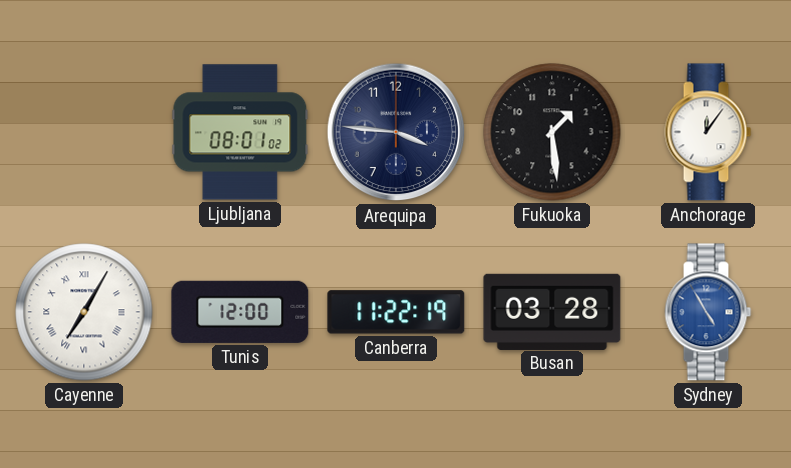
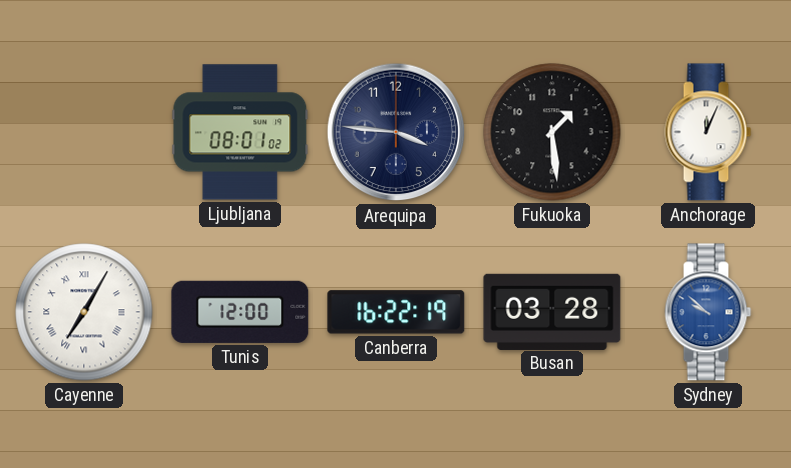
Anchorage: 12:06 -> 12:04 (708, 132)
Canberra: 11:22 -> 16:22 (396, 312)
Sydney: 4:55 -> 9:52 (708, 312)
